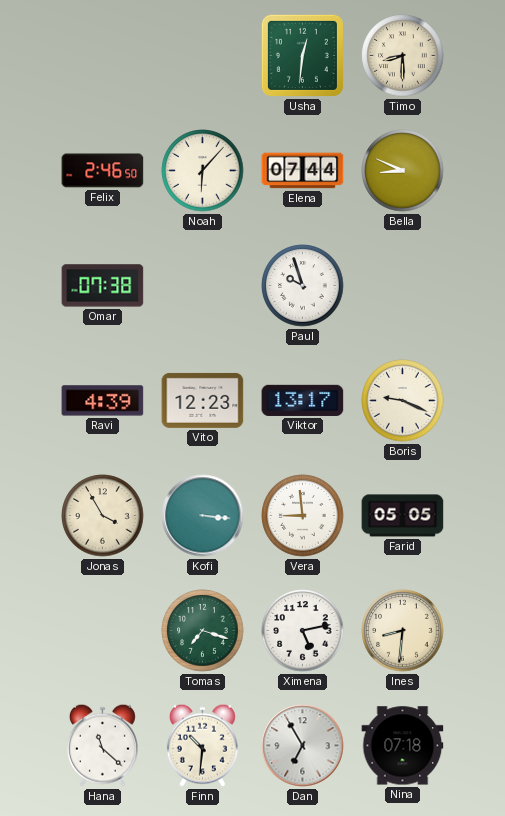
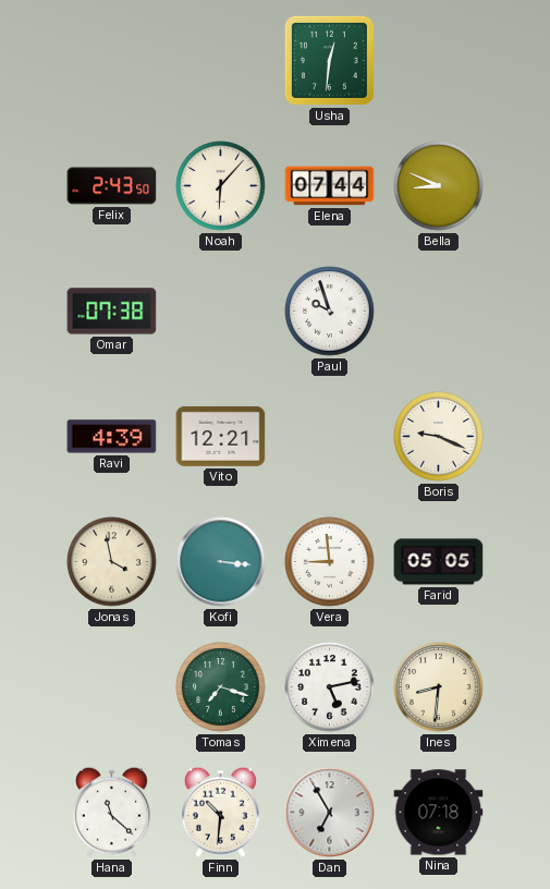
Timo: 8:30 -> none (403, 56)
Felix: 2:46 -> 2:43 (112, 186)
Vito: 12:23 -> 12:21 (221, 436)
Viktor: 13:17 -> none (303, 400)
Jonas: 3:55 -> 3:58 (112, 562)
